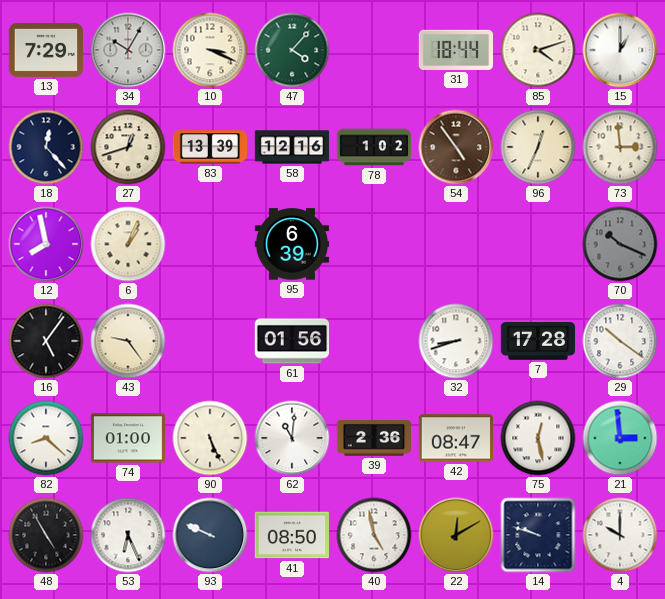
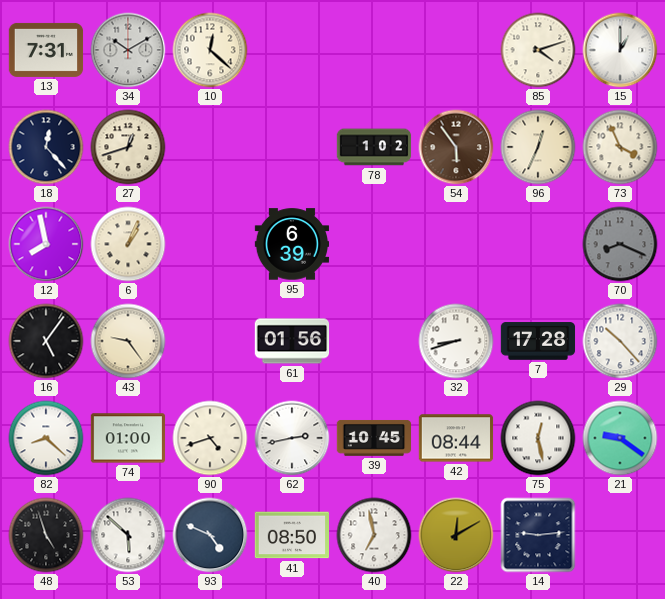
13: 7:29 -> 7:31 (46, 50)
34: 10:05 -> 10:10 (128, 50)
10: 3:19 -> 12:22 (210, 50)
47: 4:07 -> none (292, 50)
31: 18:44 -> none (455, 50)
83: 13:39 -> none (209, 147)
58: 12:16 -> none (292, 147)
54: 4:54 -> 5:54 (456, 147)
73: 2:59 -> 3:56 (620, 147)
70: 10:19 -> 8:19 (620, 244)
29: 10:21 -> 10:23 (620, 341)
90: 5:26 -> 4:42 (210, 438)
62: 11:01 -> 2:43 (292, 438)
39: 2:36 -> 10:45 (374, 438)
42: 08:47 -> 08:44 (456, 438)
21: 2:59 -> 9:21 (620, 438)
48: 4:55 -> 4:57 (46, 535)
53: 6:26 -> 5:52 (128, 535)
93: 9:49 -> 4:49 (210, 535)
40: 4:58 -> 6:58 (374, 535)
14: 9:48 -> 9:14 (538, 535)
4: 10:00 -> none (620, 535)
